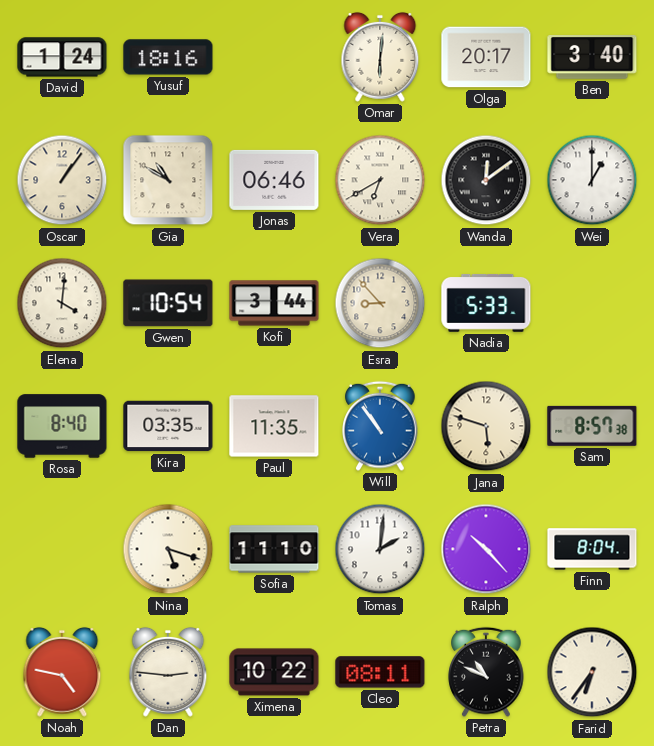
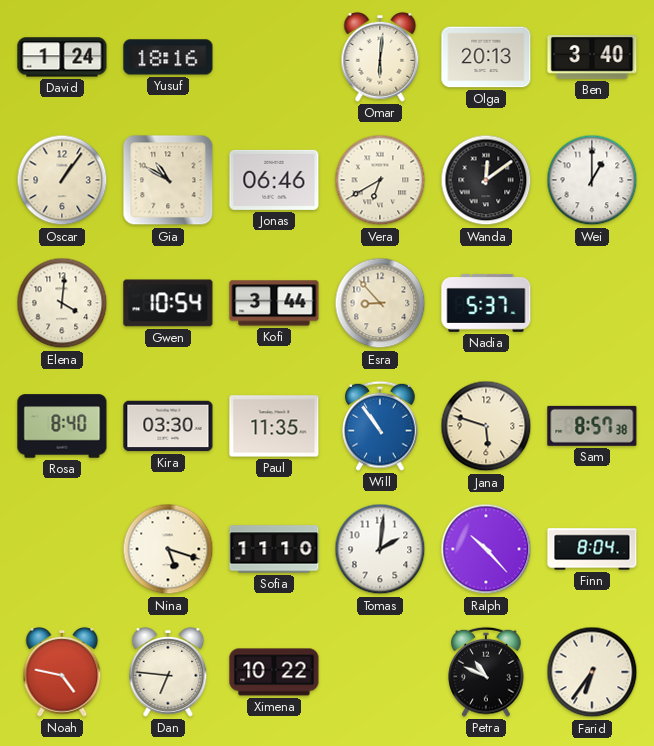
Olga: 20:17 -> 20:13 (486, 57)
Nadia: 5:33 -> 5:37 (486, 303)
Kira: 03:35 -> 03:30 (168, 426)
Dan: 2:46 -> 6:46 (168, 672)
Cleo: 08:11 -> none (380, 672)
